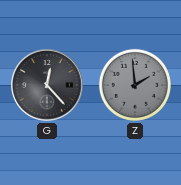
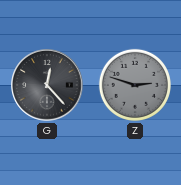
Z: 1:59 -> 2:48 (135, 85)
